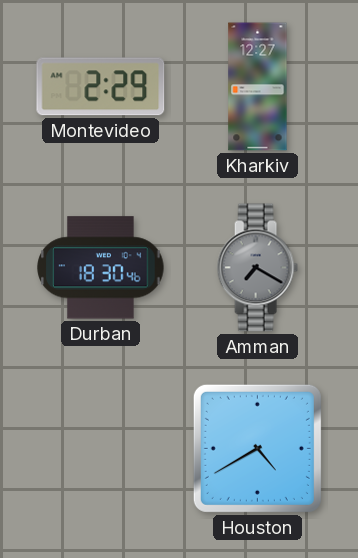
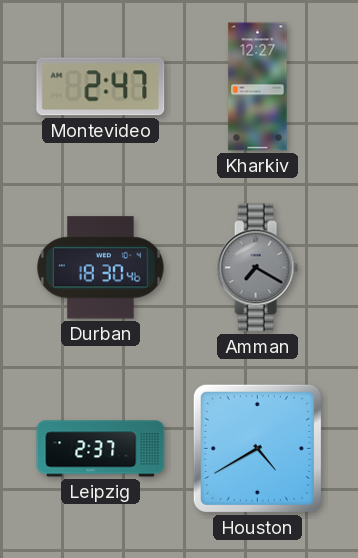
Montevideo: 2:29 -> 2:47 (101, 87)
Leipzig: none -> 2:37 (101, 449)
